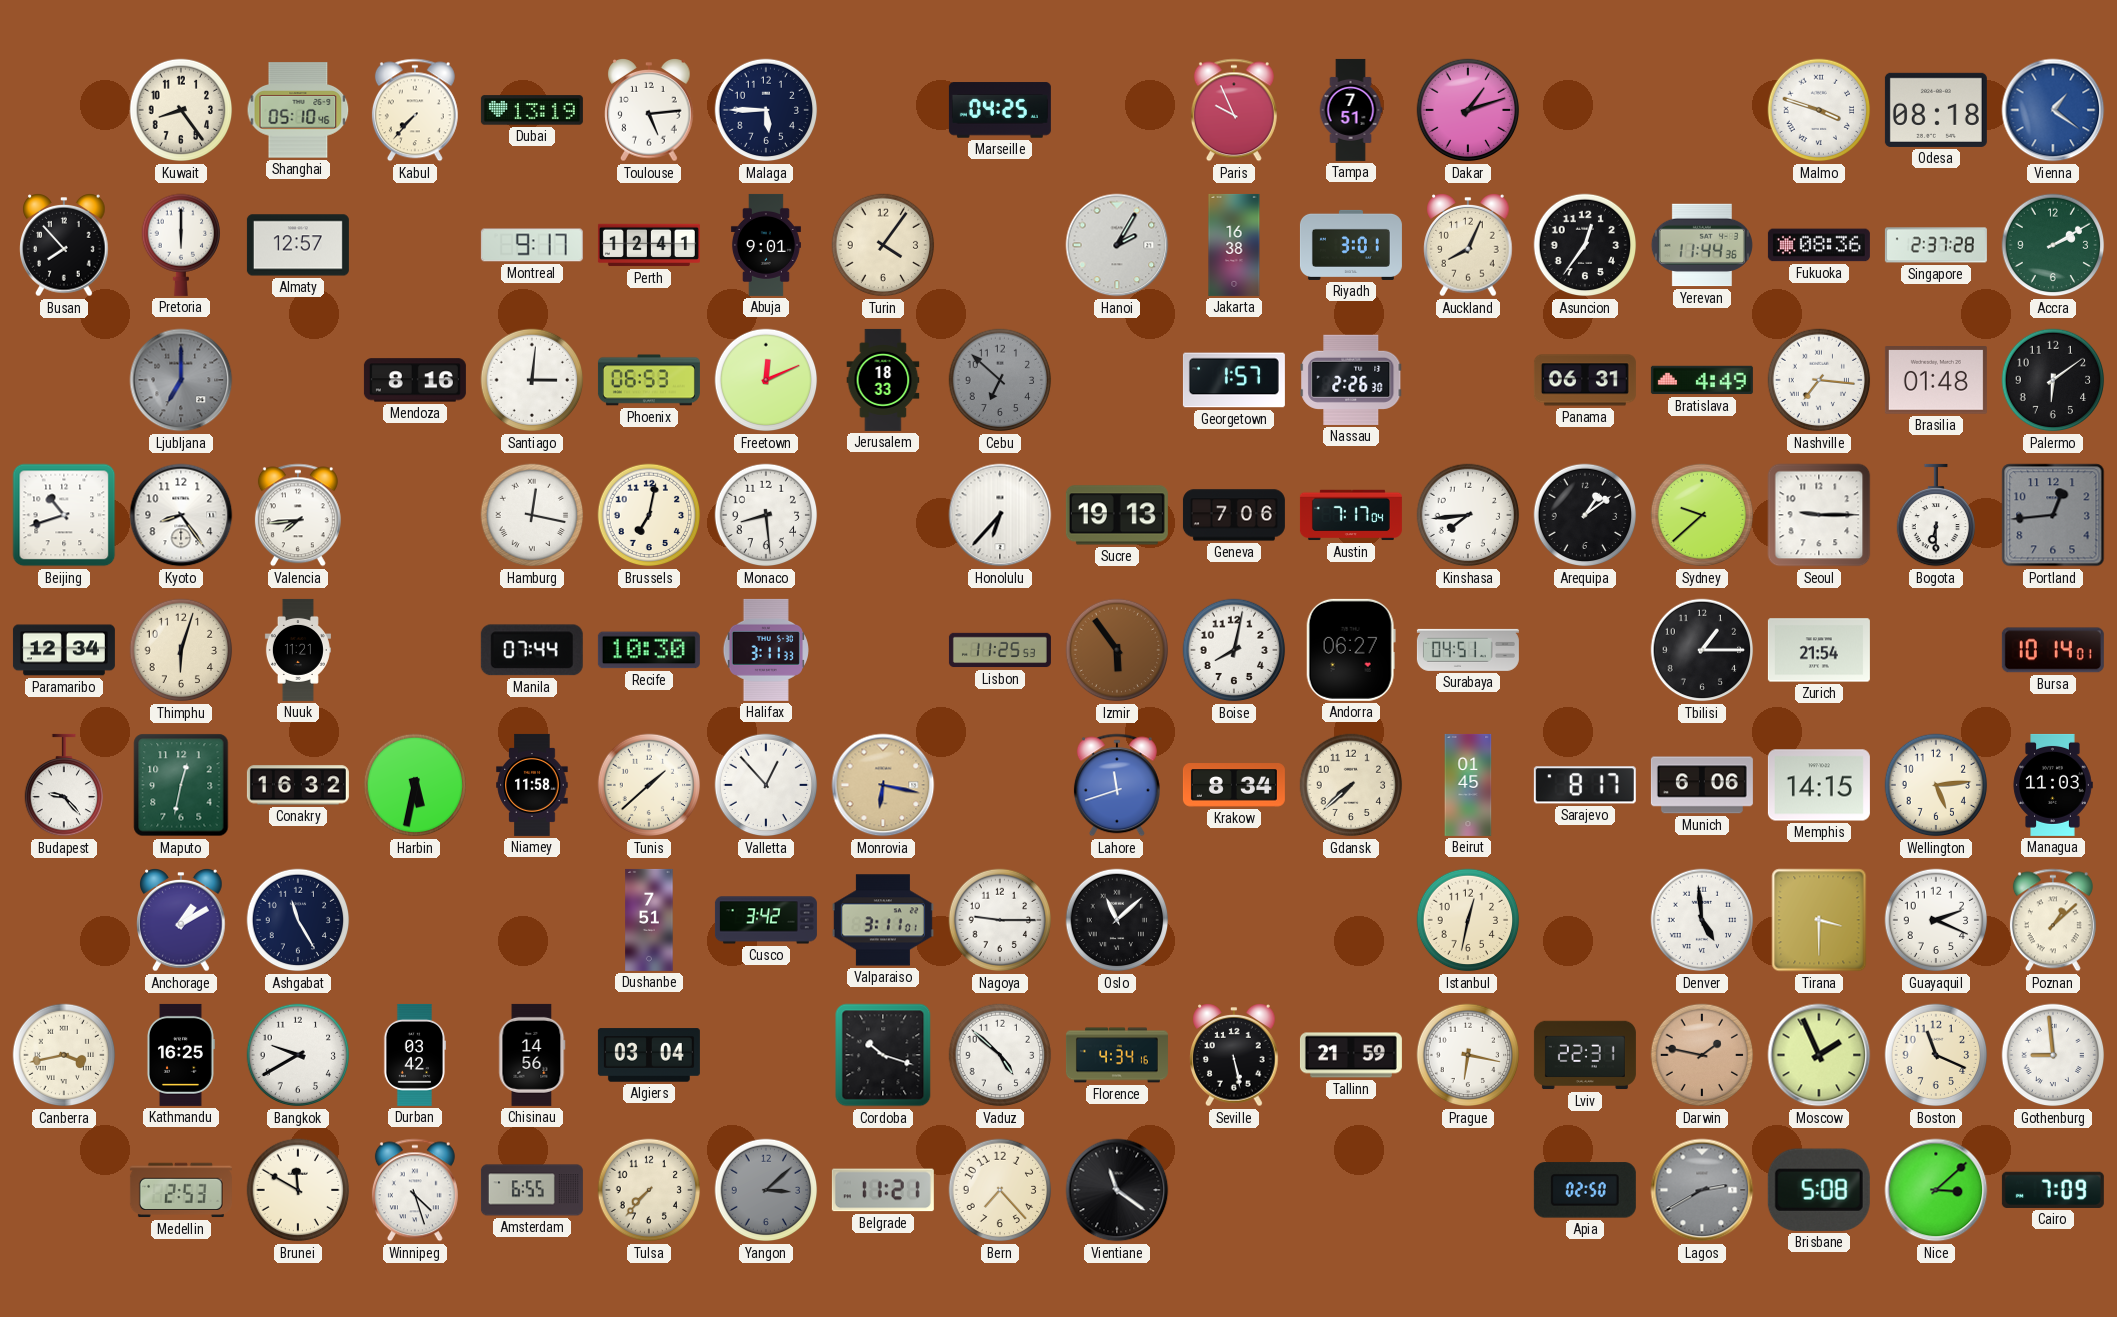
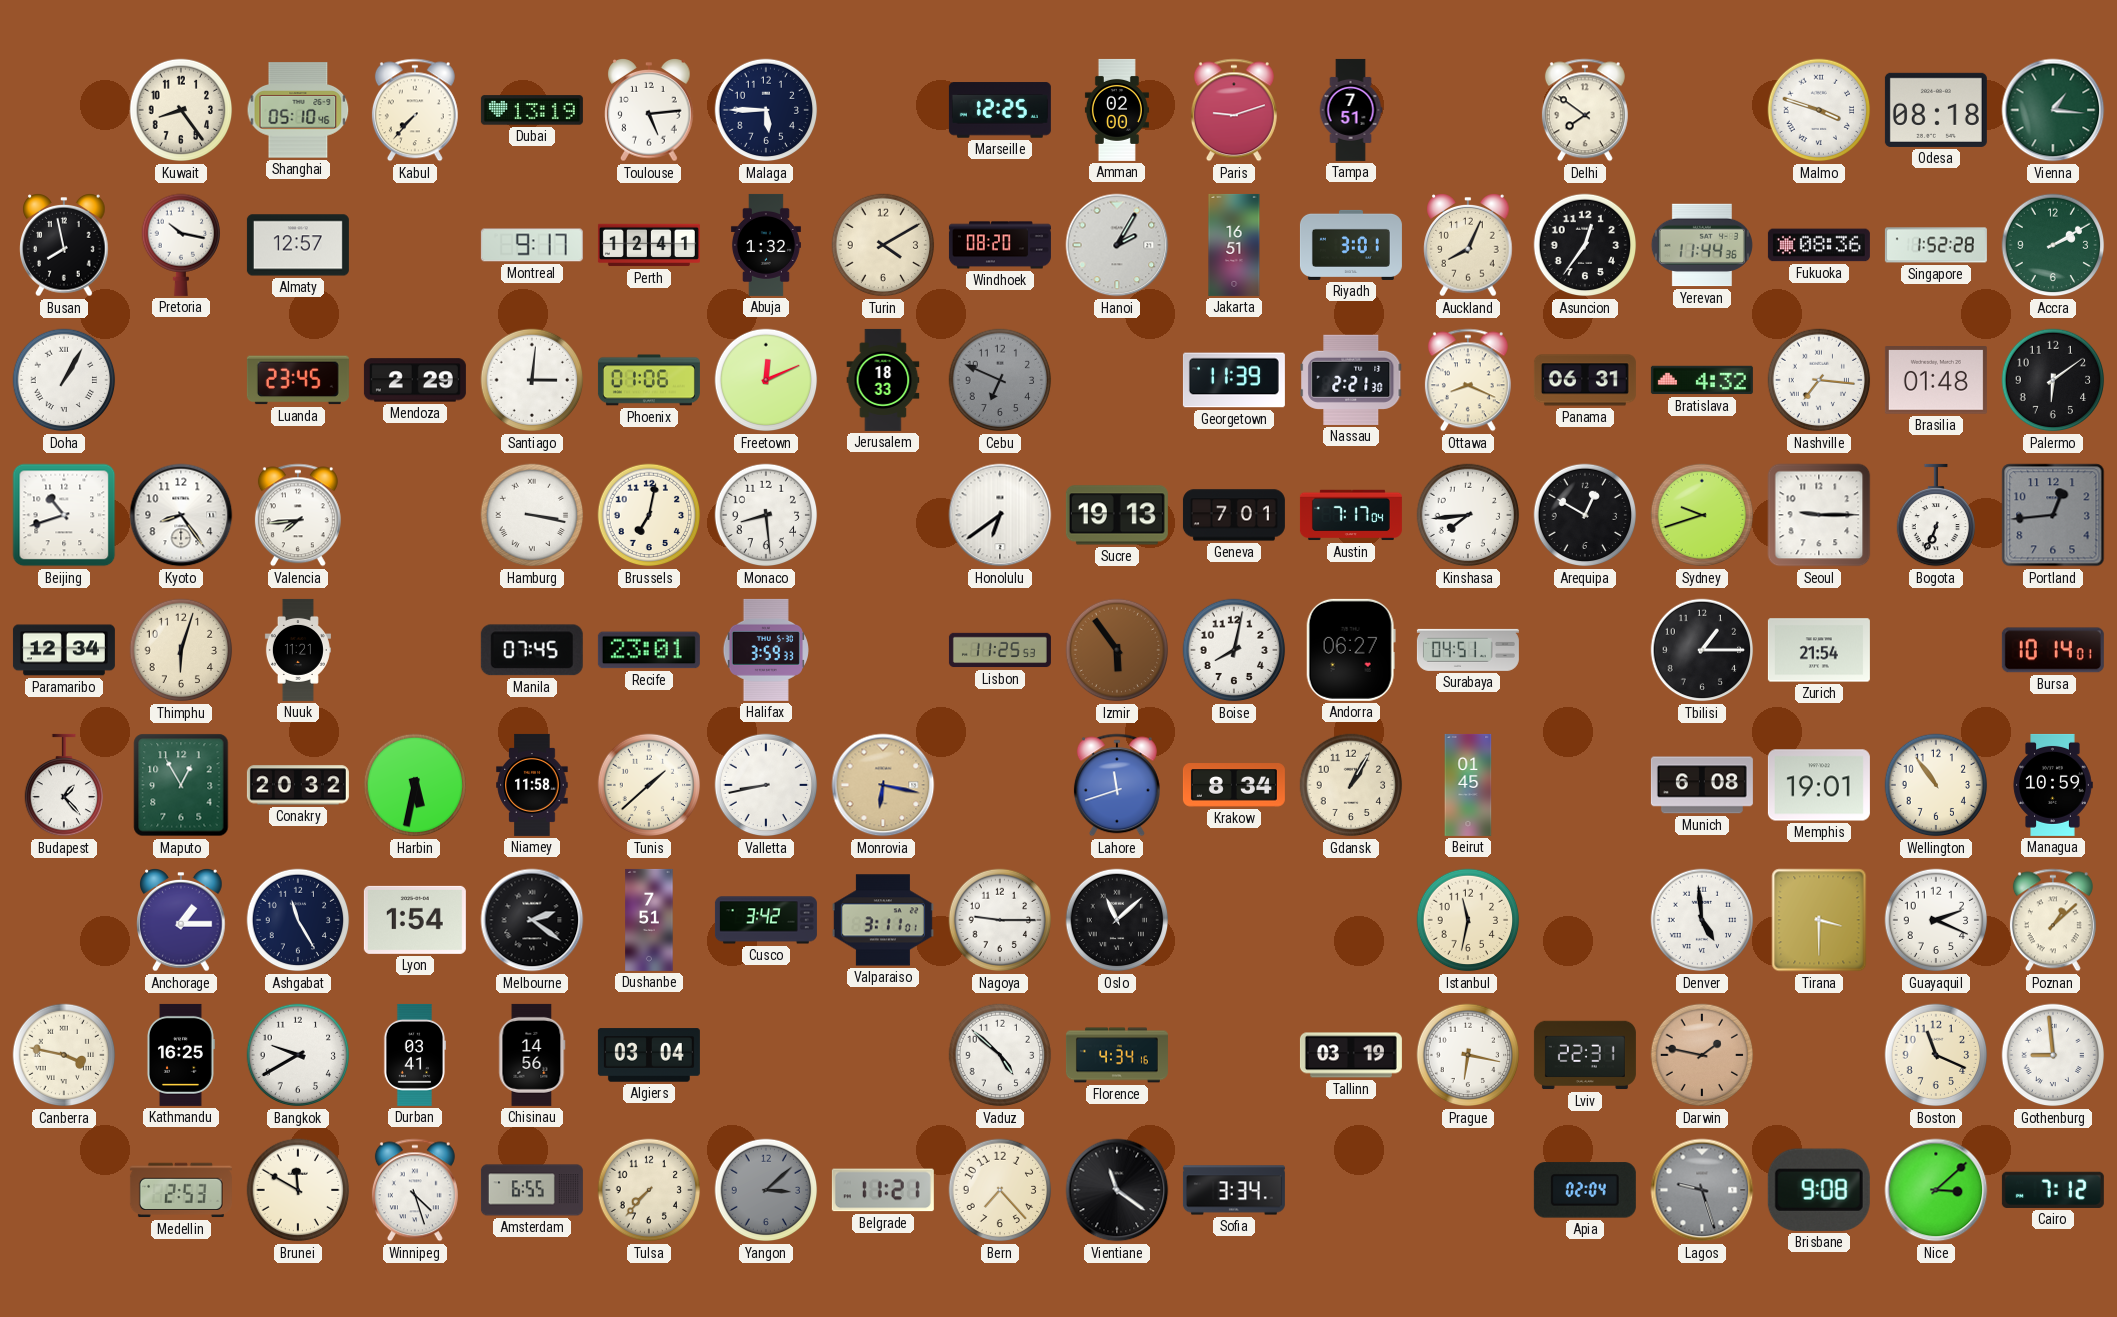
Marseille: 04:25 -> 12:25 (1000, 110)
Amman: none -> 02:00 (1117, 110)
Paris: 9:56 -> 9:12 (1234, 110)
Dakar: 1:12 -> none (1468, 110)
Delhi: none -> 7:51 (1585, 110)
Vienna: 1:21 -> 1:16 (2053, 110)
Vienna dial: blue -> green (2053, 110)
Busan: 7:53 -> 7:58 (64, 246)
Pretoria: 6:00 -> 10:17 (180, 245)
Abuja: 9:01 -> 1:32 (766, 245)
Turin: 4:06 -> 4:10 (883, 245)
Windhoek: none -> 08:20 (1000, 245)
Jakarta: 16:38 -> 16:51 (1234, 245)
Singapore: 2:37 -> 1:52 (1936, 245)
Doha: none -> 1:05 (64, 380)
Ljubljana: 7:00 -> none (181, 380)
Luanda: none -> 23:45 (298, 380)
Mendoza: 8:16 -> 2:29 (415, 380)
Phoenix: 06:53 -> 01:06 (649, 380)
Cebu: 6:52 -> 6:49 (1000, 380)
Georgetown: 1:57 -> 11:39 (1234, 380)
Nassau: 2:26 -> 2:21 (1351, 380)
Ottawa: none -> 8:19 (1468, 380)
Bratislava: 4:49 -> 4:32 (1702, 380)
Hamburg: 12:17 -> 3:17 (532, 515)
Honolulu: 6:37 -> 6:39 (1000, 515)
Geneva: 7:06 -> 7:01 (1234, 515)
Arequipa: 1:09 -> 12:50 (1585, 515)
Sydney: 9:38 -> 9:42 (1702, 515)
Bogota: 6:30 -> 6:34 (1935, 515)
Manila: 07:44 -> 07:45 (532, 650)
Recife: 10:30 -> 23:01 (649, 650)
Halifax: 3:11 -> 3:59 (766, 650)
Budapest: 9:23 -> 1:23 (63, 785)
Maputo: 12:32 -> 12:55 (181, 785)
Conakry: 16:32 -> 20:32 (298, 785)
Valletta: 12:53 -> 8:43 (766, 785)
Gdansk: 7:38 -> 1:05 (1351, 785)
Sarajevo: 8:17 -> none (1585, 785)
Munich: 6:06 -> 6:08 (1702, 785)
Memphis: 14:15 -> 19:01 (1819, 785)
Wellington: 5:14 -> 10:54 (1936, 785)
Managua: 11:03 -> 10:59 (2053, 785)
Anchorage: 1:10 -> 1:15 (181, 921)
Lyon: none -> 1:54 (415, 920)
Melbourne: none -> 2:21 (532, 920)
Istanbul: 12:32 -> 11:32 (1468, 920)
Canberra: 3:43 -> 3:47 (64, 1055)
Durban: 03:42 -> 03:41 (415, 1055)
Cordoba: 10:18 -> none (883, 1055)
Seville: 5:28 -> none (1234, 1056)
Tallinn: 21:59 -> 03:19 (1351, 1055)
Moscow: 1:56 -> none (1819, 1055)
Sofia: none -> 3:34 (1234, 1190)
Apia: 02:50 -> 02:04 (1585, 1190)
Lagos: 2:40 -> 9:27 (1702, 1190)
Brisbane: 5:08 -> 9:08 (1819, 1190)
Cairo: 7:09 -> 7:12 (2053, 1190)
